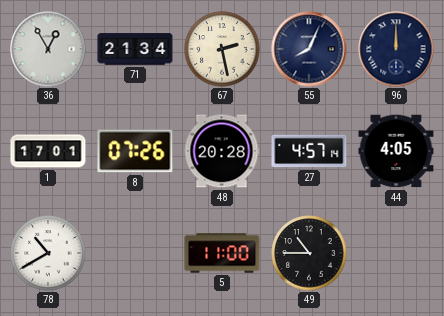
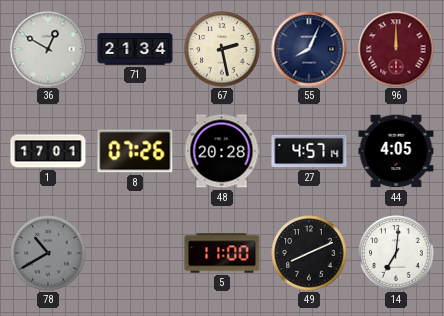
36: 12:55 -> 12:50 (48, 49)
96 dial: navy -> burgundy (396, 49)
78 dial: white -> grey (48, 253)
49: 10:45 -> 8:11 (309, 253)
14: none -> 7:01 (396, 253)
